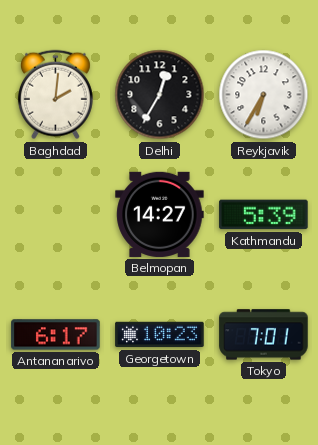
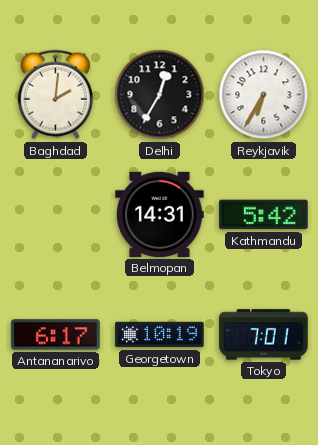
Belmopan: 14:27 -> 14:31 (160, 214)
Kathmandu: 5:39 -> 5:42 (264, 215)
Georgetown: 10:23 -> 10:19 (160, 335)
